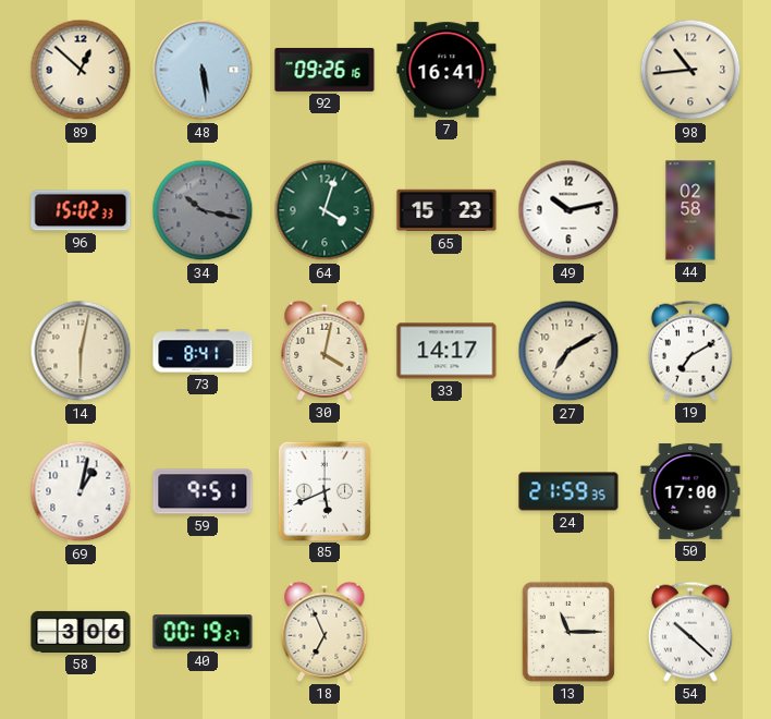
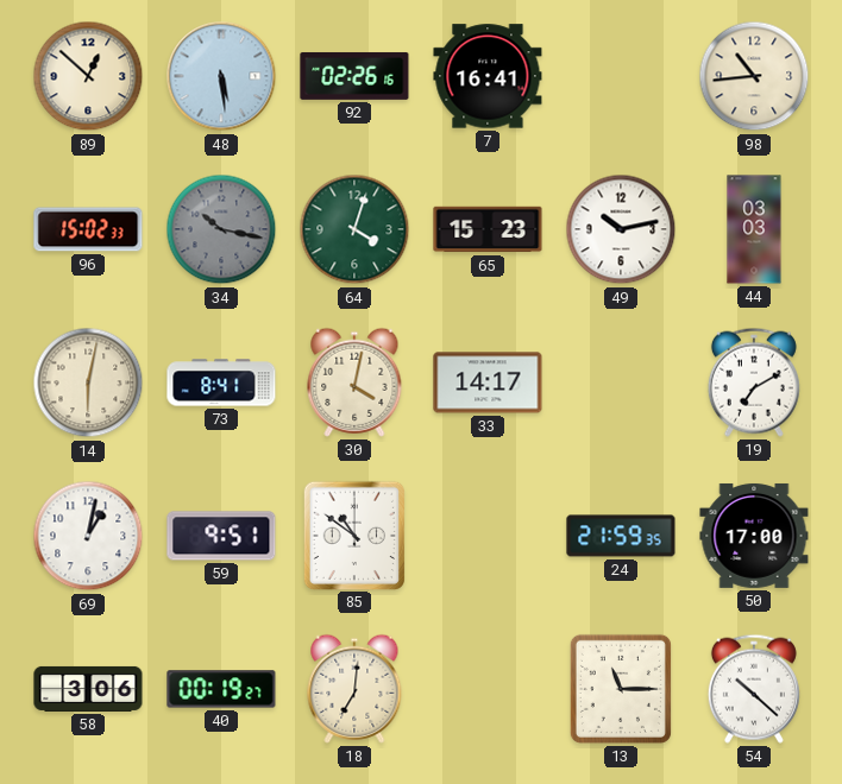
92: 09:26 -> 02:26 (354, 76)
44: 02:58 -> 03:03 (754, 229)
27: 7:10 -> none (568, 351)
85: 5:41 -> 10:51 (353, 535)
18: 6:56 -> 7:01 (354, 689)
